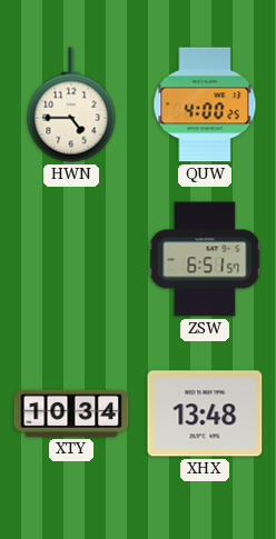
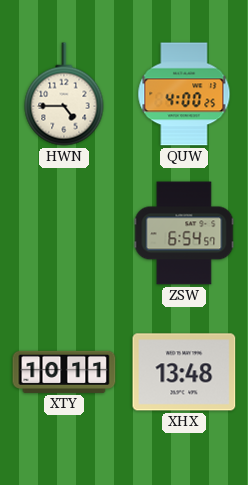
ZSW: 6:51 -> 6:54 (184, 233)
XTY: 10:34 -> 10:11 (64, 372)
